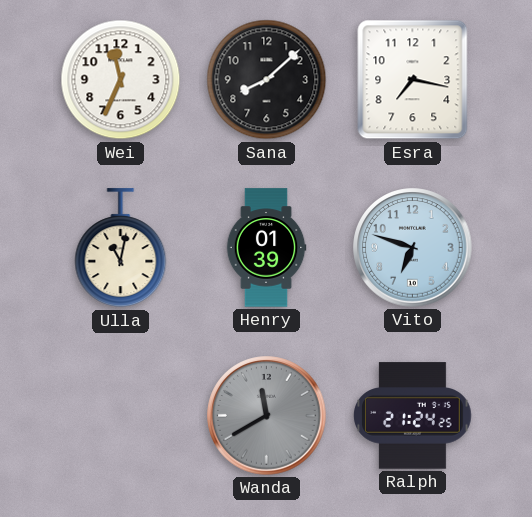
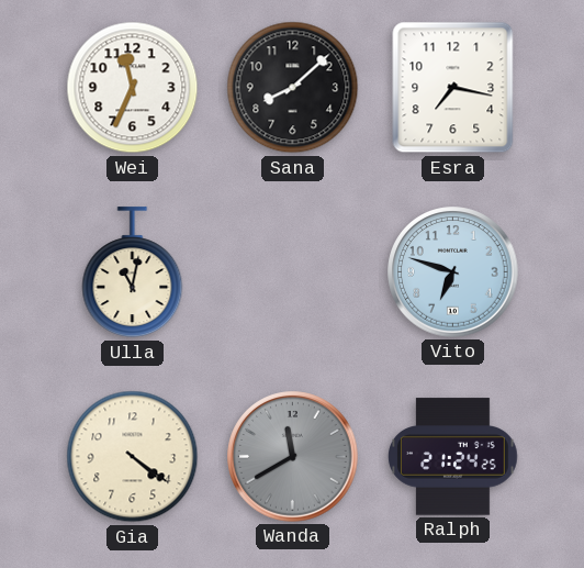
Henry: 01:39 -> none (266, 248)
Gia: none -> 4:21 (133, 457)
